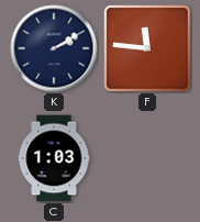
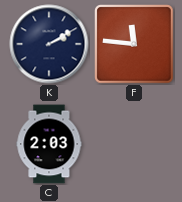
C: 1:03 -> 2:03 (49, 144)
